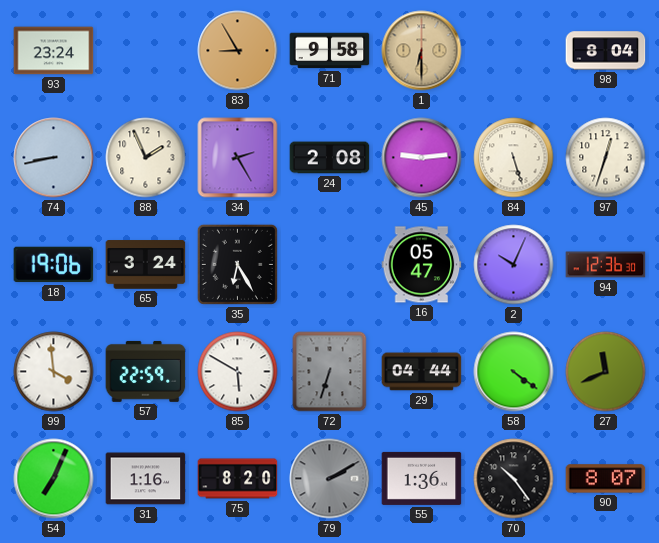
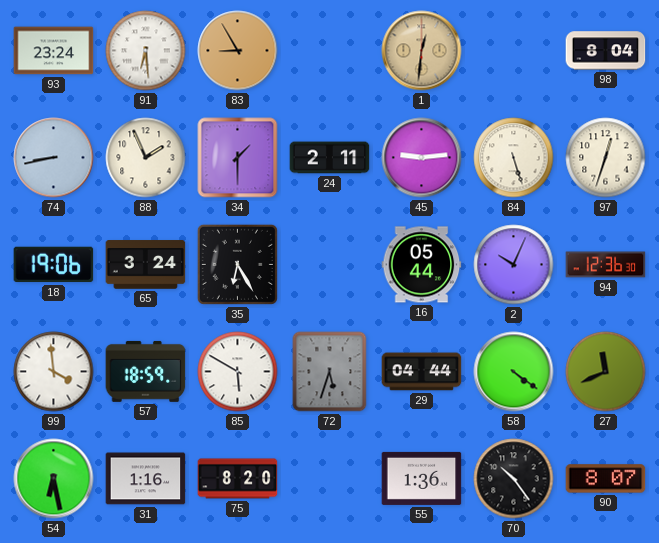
91: none -> 6:29 (146, 51)
71: 9:58 -> none (330, 51)
1: 6:30 -> 12:31 (422, 51)
34: 2:25 -> 1:30 (238, 158)
24: 2:08 -> 2:11 (330, 158)
16: 05:47 -> 05:44 (422, 265)
57: 22:59 -> 18:59 (146, 371)
72: 6:33 -> 5:33 (330, 372)
54: 7:04 -> 6:28 (54, 479)
79: 2:10 -> none (330, 479)
